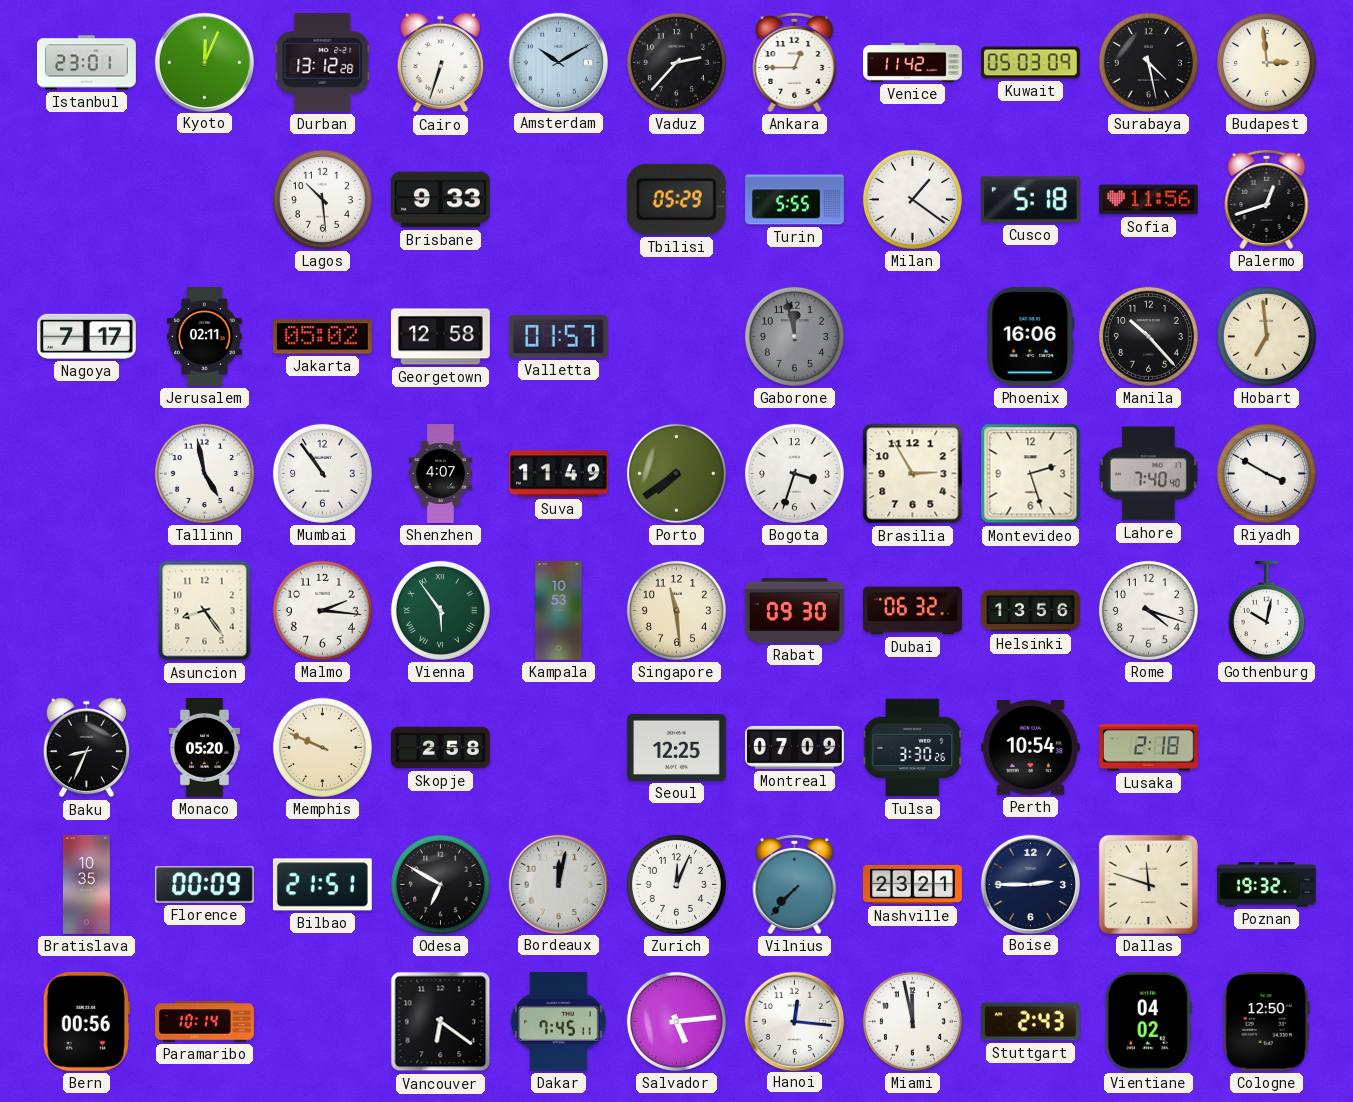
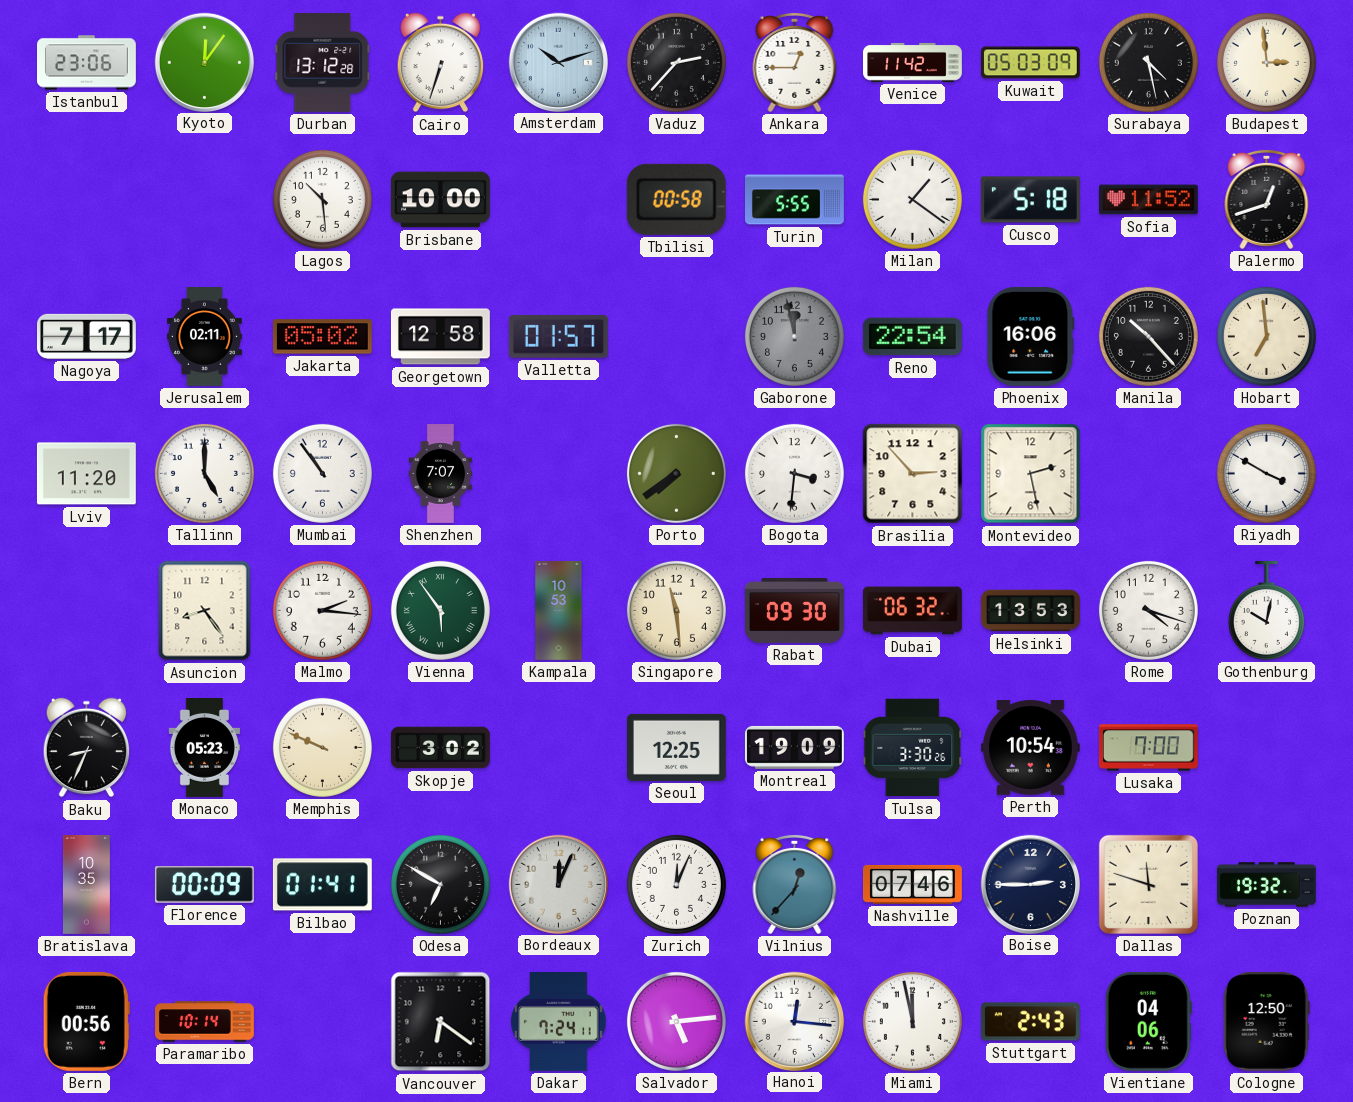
Istanbul: 23:01 -> 23:06 (87, 63)
Kyoto: 12:04 -> 12:06 (204, 62)
Amsterdam: 10:10 -> 10:12 (558, 62)
Brisbane: 9:33 -> 10:00 (440, 200)
Tbilisi: 05:29 -> 00:58 (676, 199)
Sofia: 11:56 -> 11:52 (1148, 200)
Reno: none -> 22:54 (912, 337)
Lviv: none -> 11:20 (86, 474)
Tallinn: 4:58 -> 5:00 (204, 473)
Shenzhen: 4:07 -> 7:07 (441, 474)
Suva: 11:49 -> none (558, 474)
Bogota: 3:33 -> 3:31 (794, 473)
Brasilia: 2:55 -> 2:53 (913, 474)
Montevideo: 2:27 -> 2:28 (1031, 474)
Lahore: 7:40 -> none (1148, 474)
Helsinki: 13:56 -> 13:53 (1030, 611)
Monaco: 05:20 -> 05:23 (204, 748)
Skopje: 2:58 -> 3:02 (440, 748)
Montreal: 07:09 -> 19:09 (794, 747)
Lusaka: 2:18 -> 7:00 (1148, 748)
Bilbao: 21:51 -> 01:41 (322, 885)
Bordeaux: 12:02 -> 12:04 (558, 884)
Vilnius: 7:37 -> 12:37 (795, 884)
Nashville: 23:21 -> 07:46 (913, 884)
Dakar: 7:45 -> 7:24 (559, 1021)
Vientiane: 04:02 -> 04:06 (1148, 1021)
